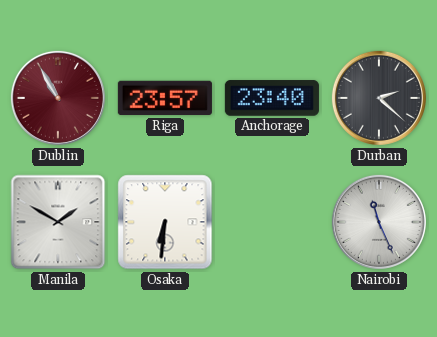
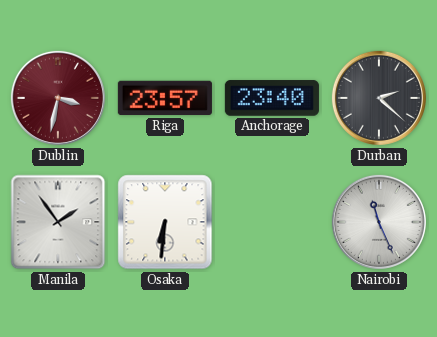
Dublin: 10:55 -> 3:32 (58, 98)
Manila: 1:50 -> 1:54 (58, 222)
